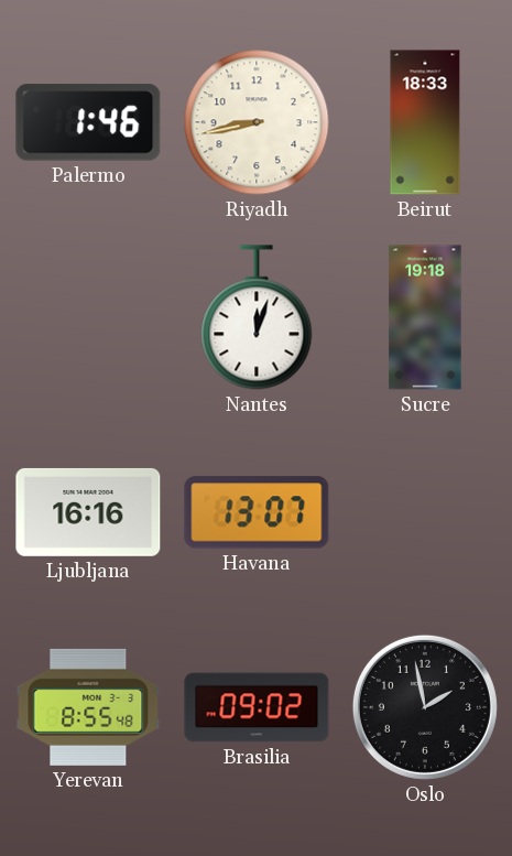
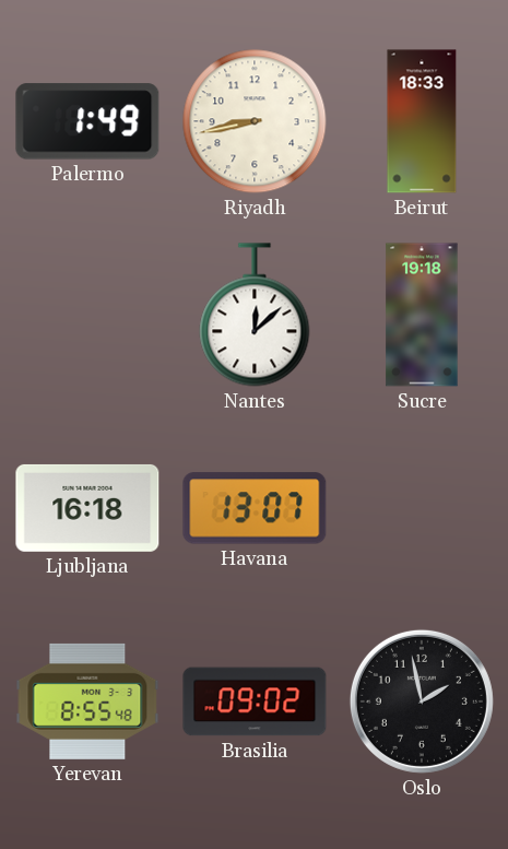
Palermo: 1:46 -> 1:49 (87, 121)
Nantes: 12:03 -> 12:08 (255, 315)
Ljubljana: 16:16 -> 16:18 (87, 508)
